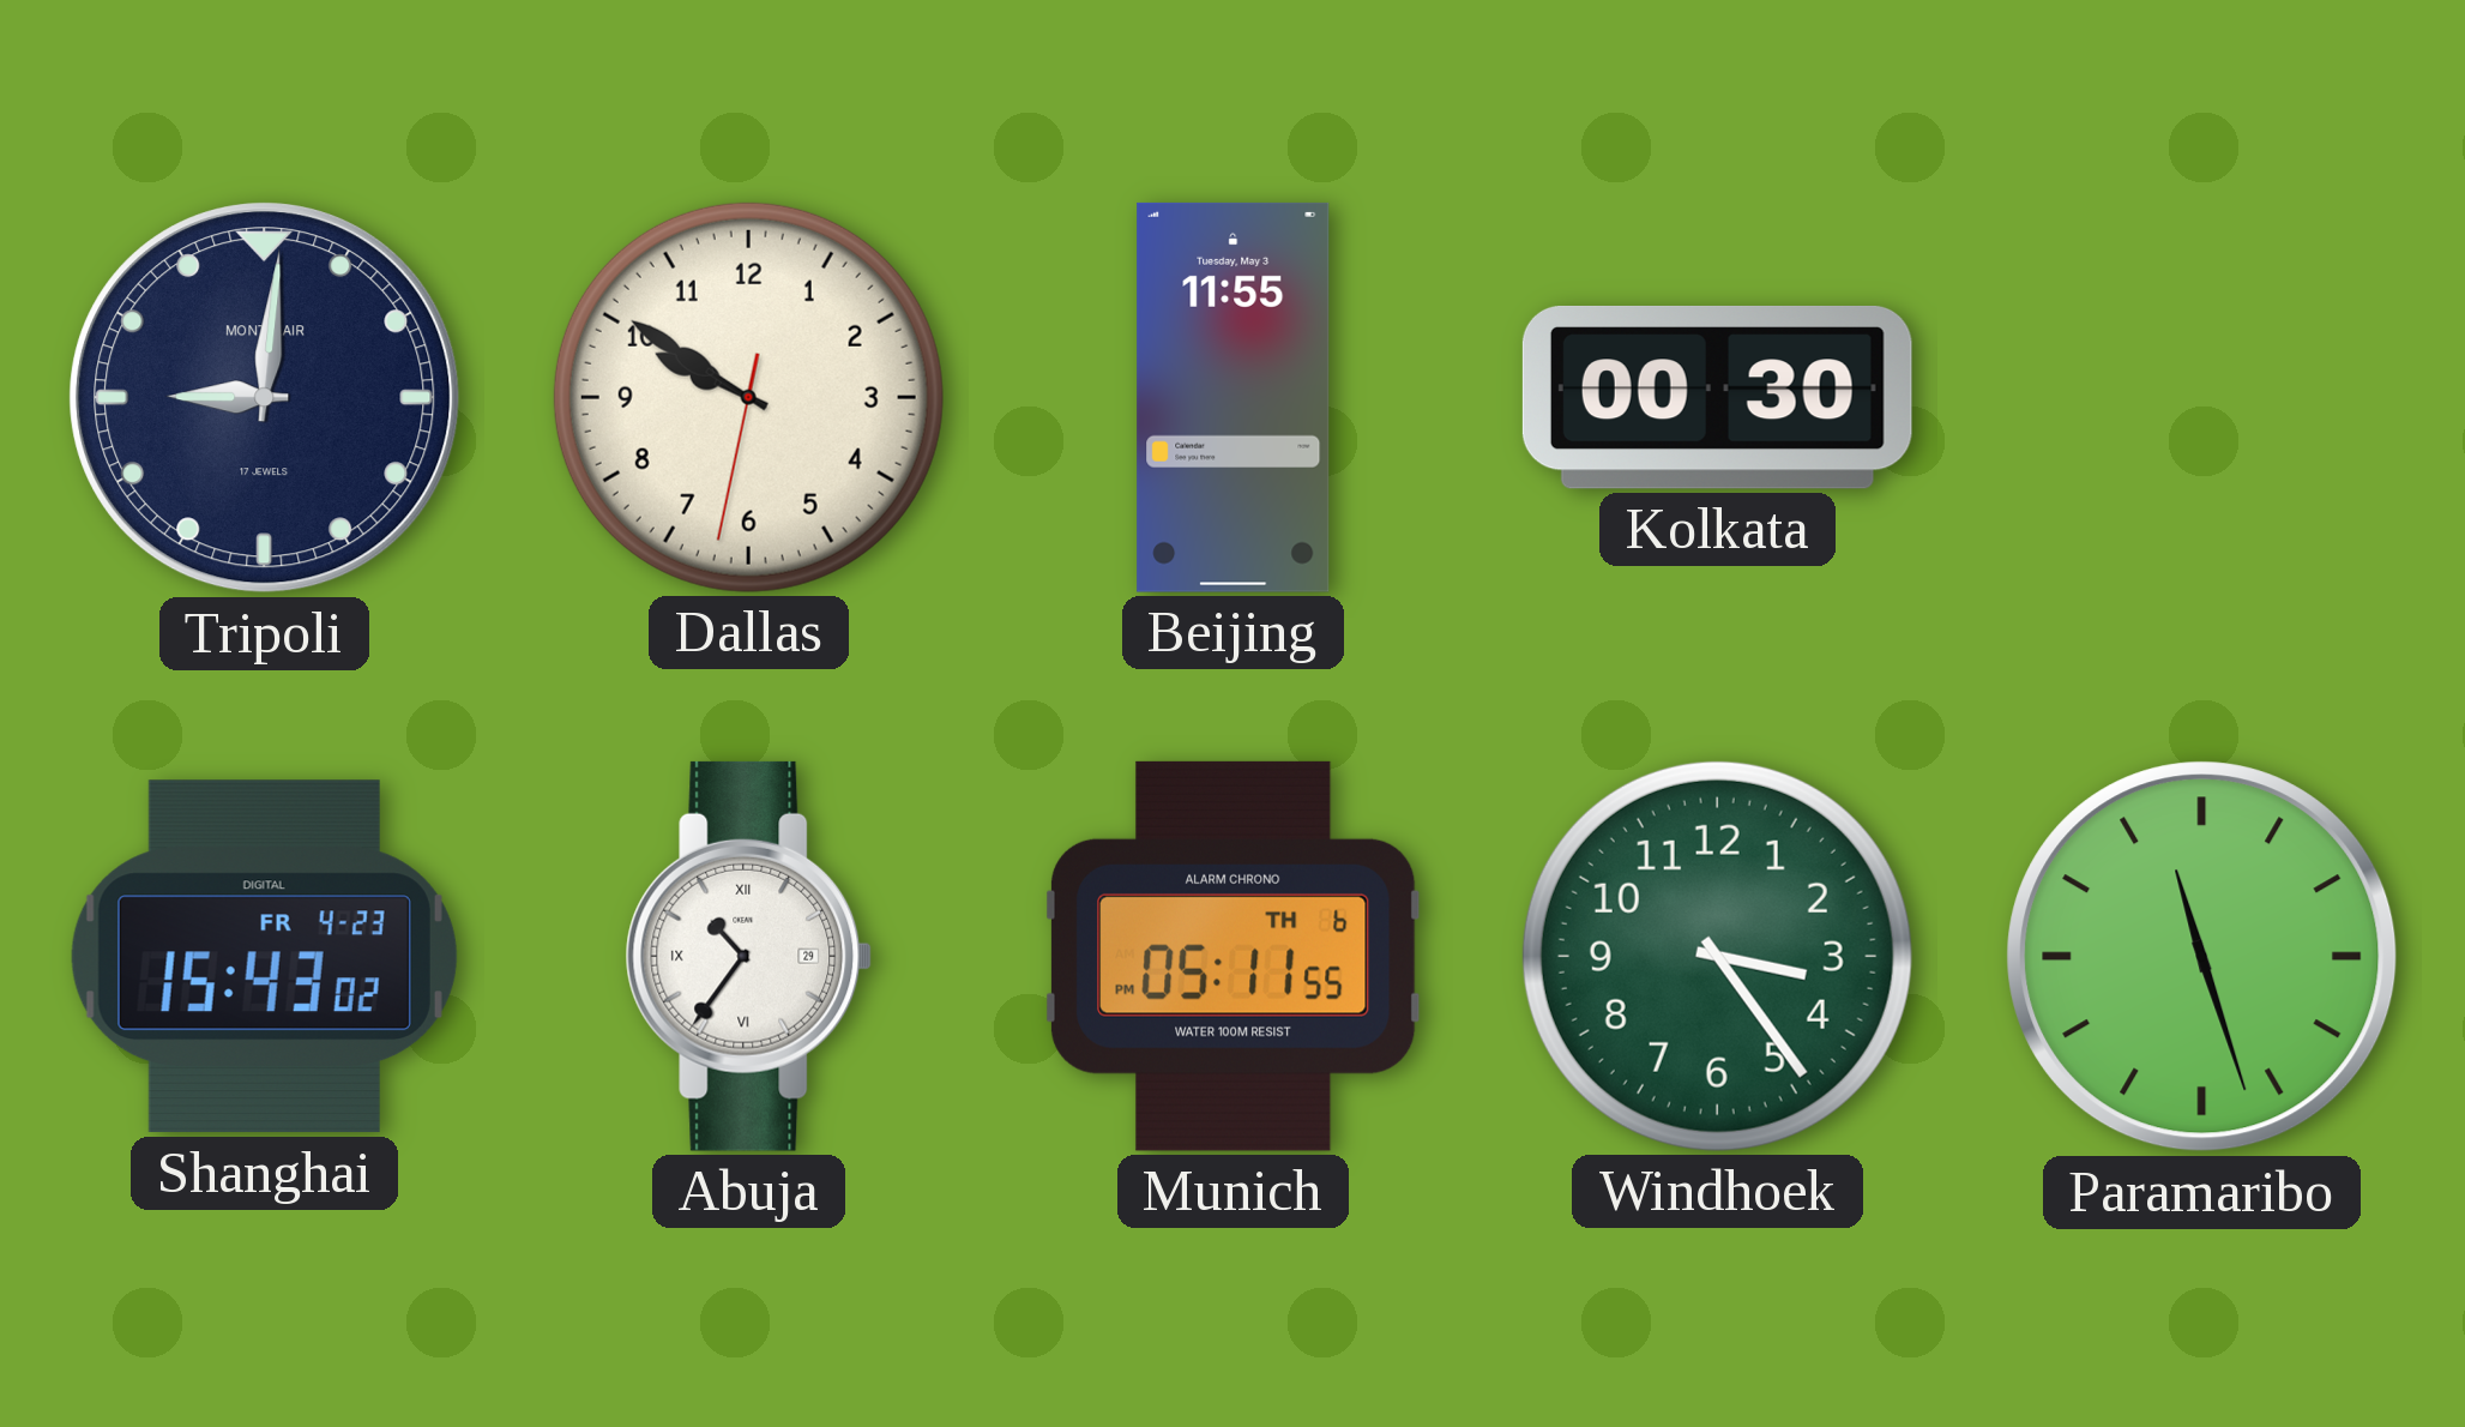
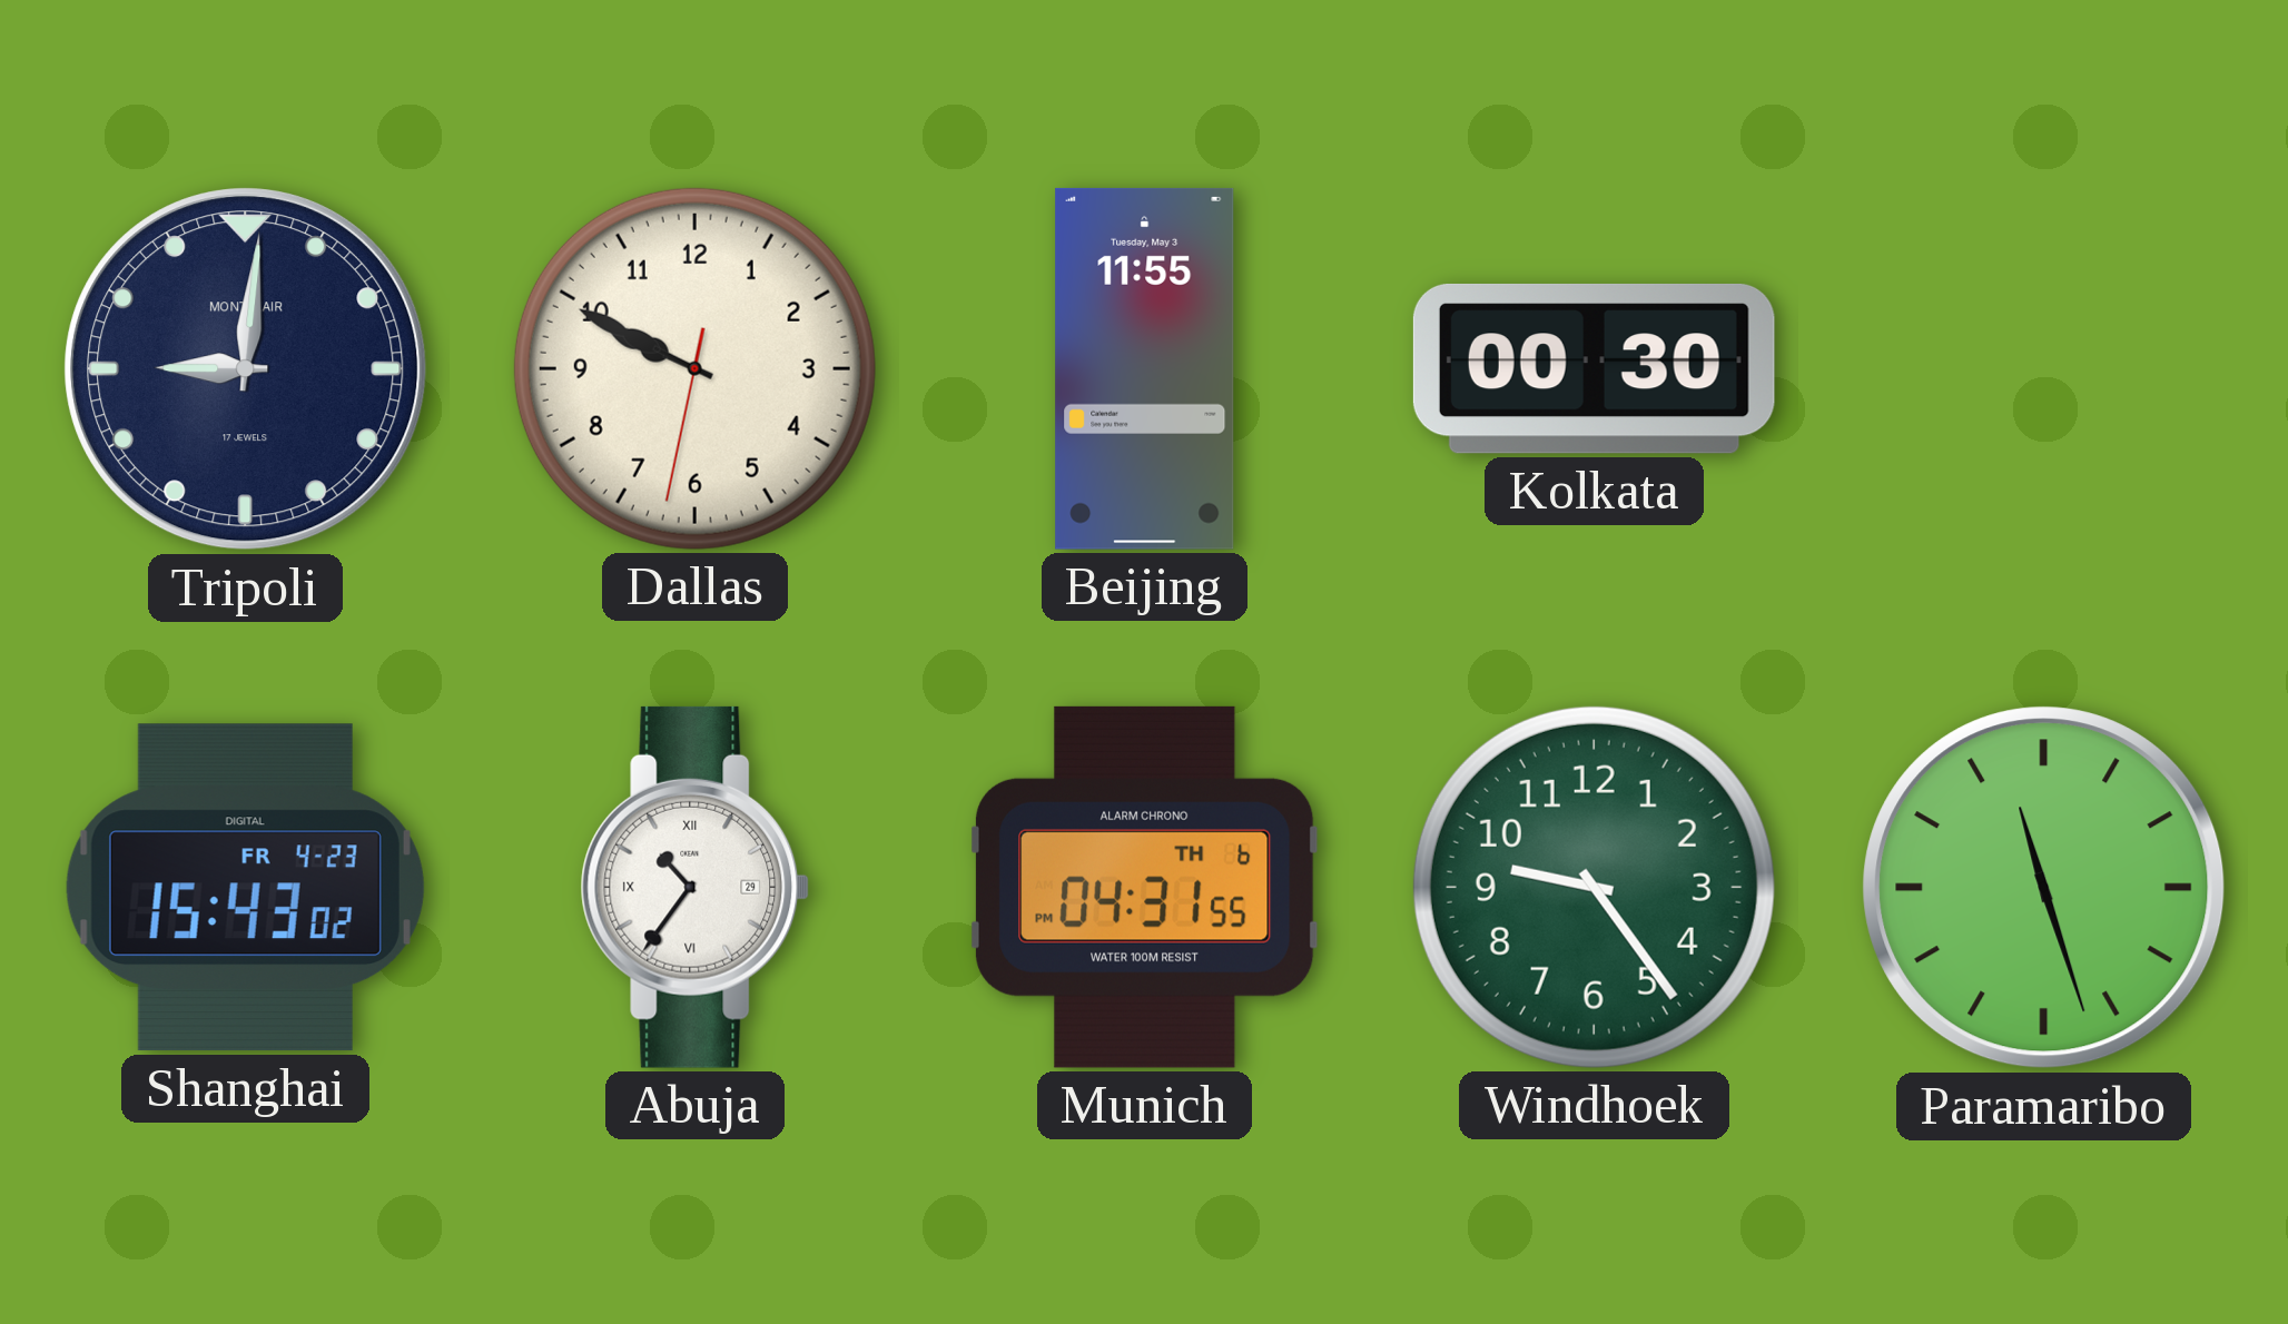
Dallas: 9:50 -> 9:49 (694, 368)
Munich: 05:11 -> 04:31 (1145, 887)
Windhoek: 3:24 -> 9:24 (1594, 887)
